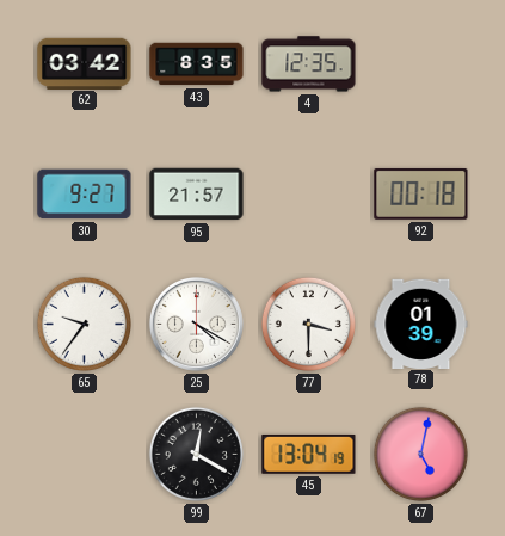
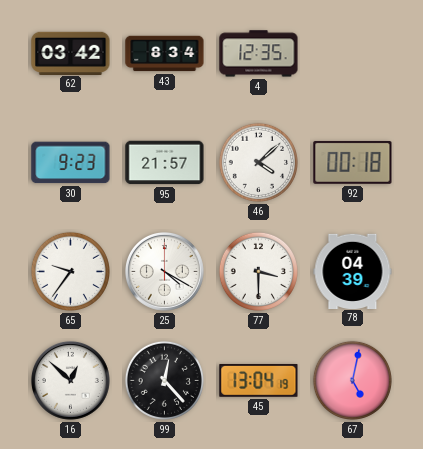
43: 8:35 -> 8:34 (165, 54)
30: 9:27 -> 9:23 (71, 163)
46: none -> 4:08 (258, 162)
78: 01:39 -> 04:39 (353, 271)
16: none -> 12:52 (70, 380)
99: 12:20 -> 12:23 (164, 380)
